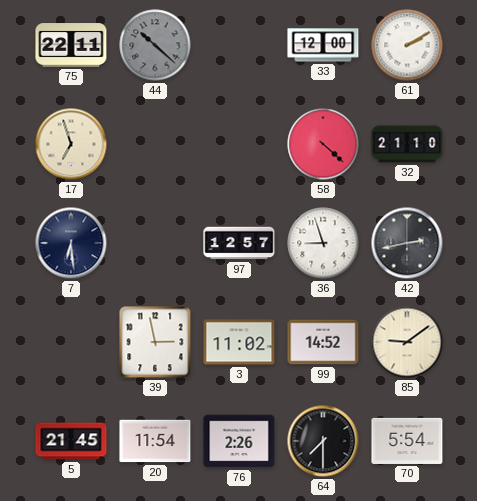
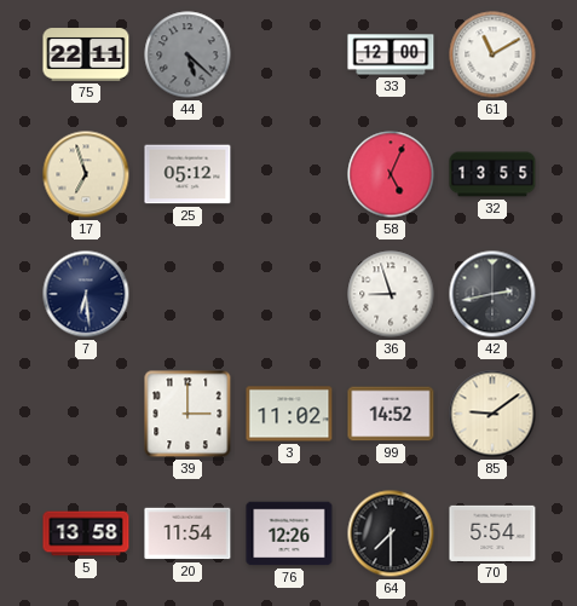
44: 10:22 -> 5:22 (187, 54)
61: 2:10 -> 11:10 (492, 54)
25: none -> 05:12 (187, 174)
58: 4:22 -> 5:04 (391, 174)
32: 21:10 -> 13:55 (492, 174)
97: 12:57 -> none (239, 243)
39: 2:58 -> 3:00 (187, 414)
5: 21:45 -> 13:58 (86, 533)
76: 2:26 -> 12:26 (289, 533)
